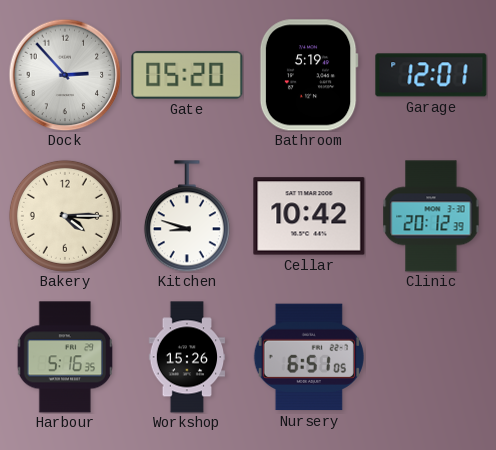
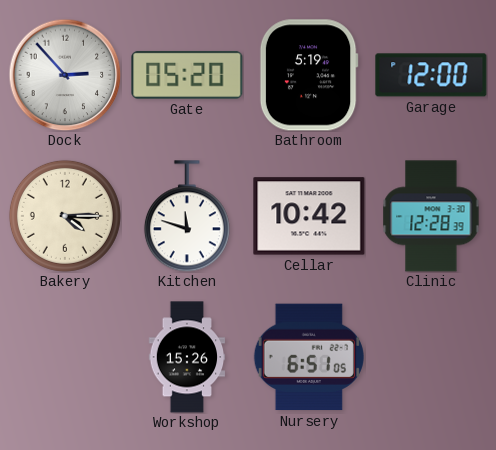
Garage: 12:01 -> 12:00 (431, 75)
Kitchen: 8:48 -> 11:48 (187, 216)
Clinic: 20:12 -> 12:28 (431, 216)
Harbour: 5:16 -> none (64, 357)
